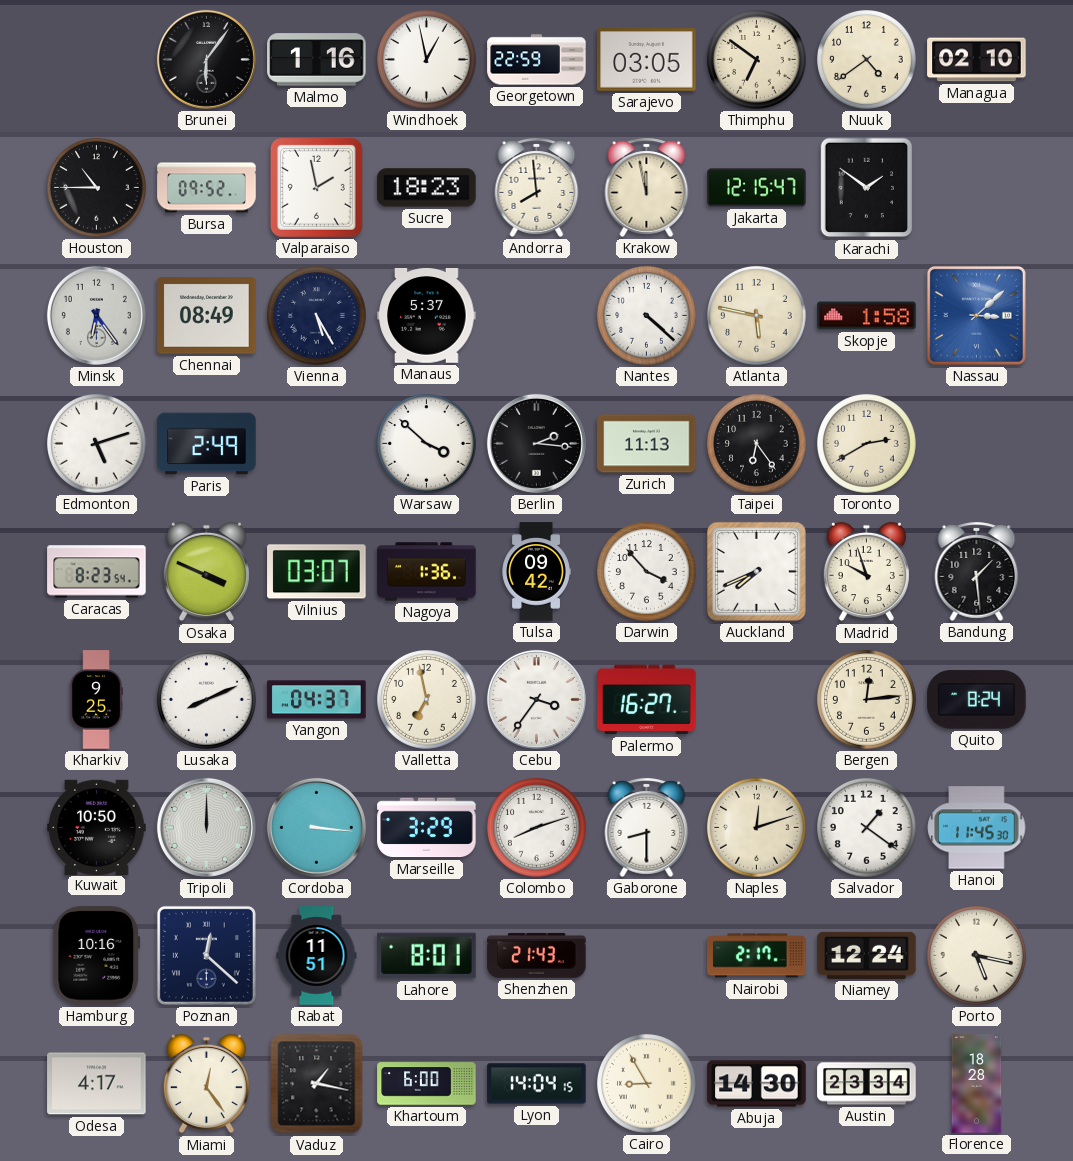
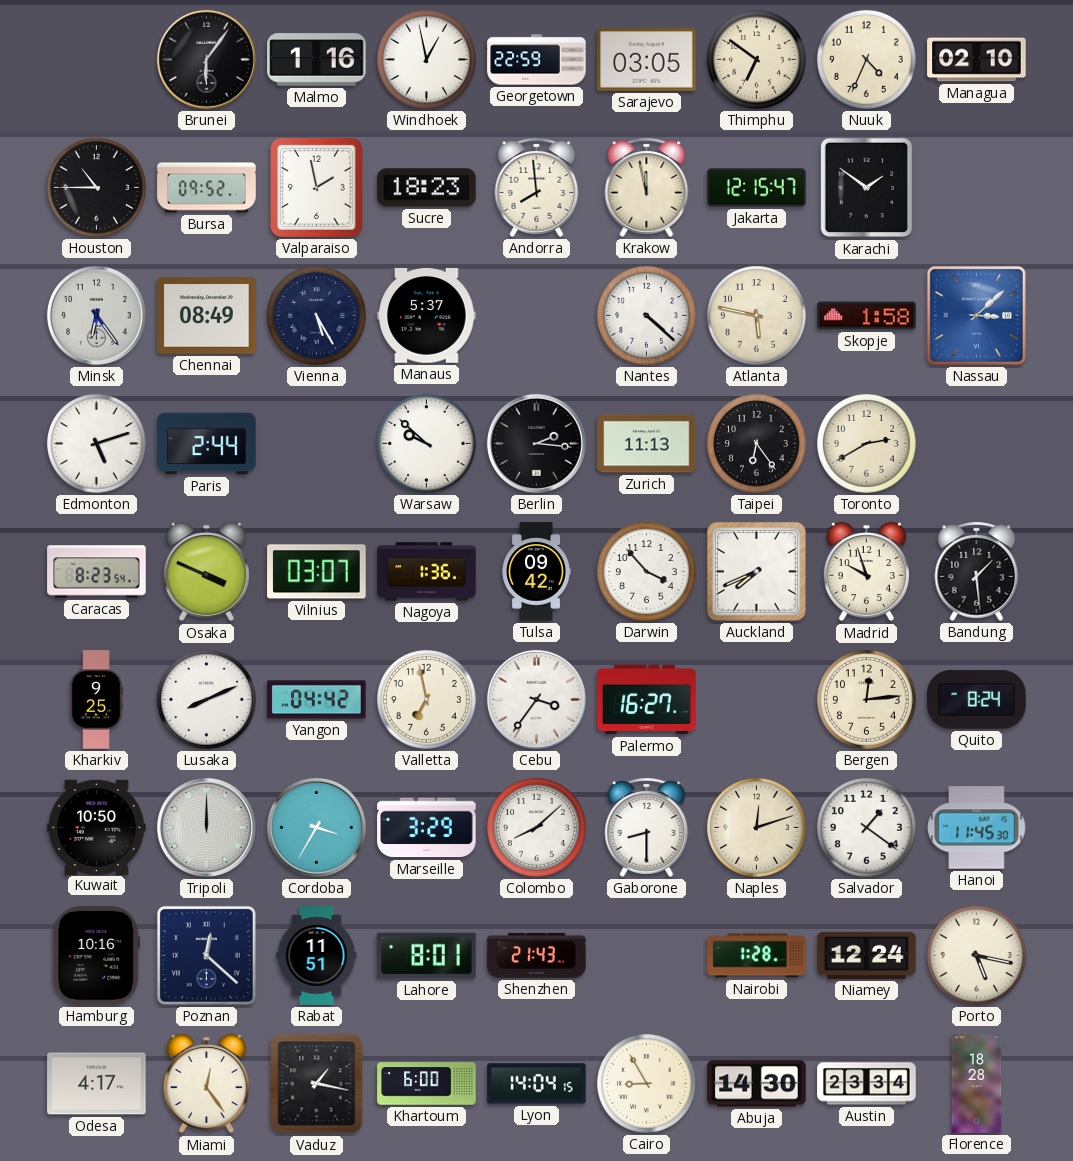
Nuuk: 4:39 -> 4:34 (867, 60)
Paris: 2:49 -> 2:44 (207, 444)
Warsaw: 3:52 -> 9:52 (427, 444)
Yangon: 04:37 -> 04:42 (317, 700)
Cordoba: 3:16 -> 3:35 (316, 827)
Colombo: 8:12 -> 8:08 (537, 828)
Nairobi: 2:17 -> 1:28 (757, 956)
